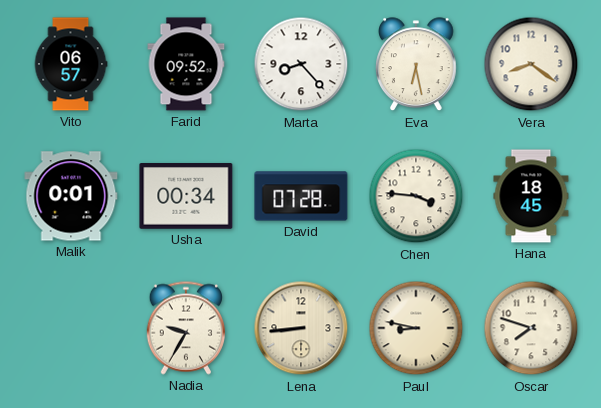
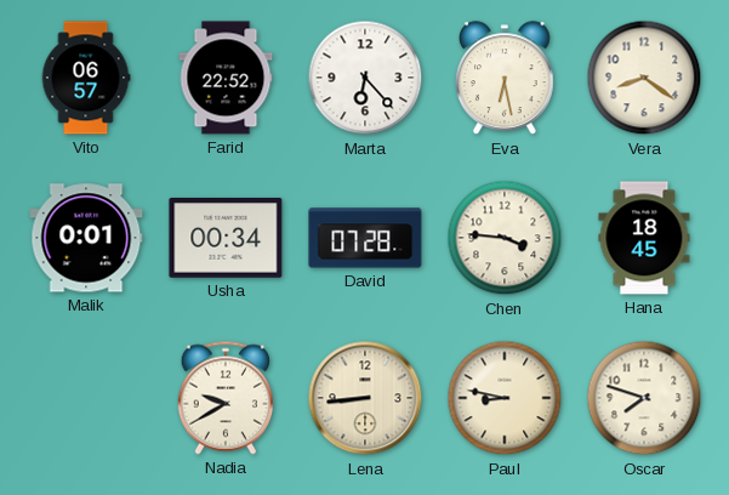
Farid: 09:52 -> 22:52 (226, 78)
Marta: 8:23 -> 6:23 (365, 78)
Nadia: 9:35 -> 9:40 (224, 398)
